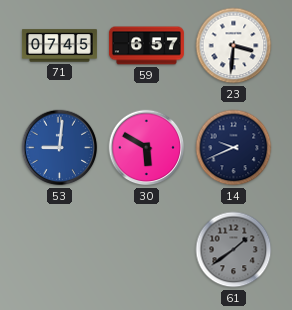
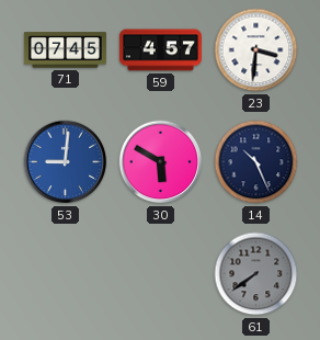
59: 6:57 -> 4:57 (160, 50)
14: 9:41 -> 10:26 (256, 162)
61: 1:39 -> 7:39 (256, 274)
